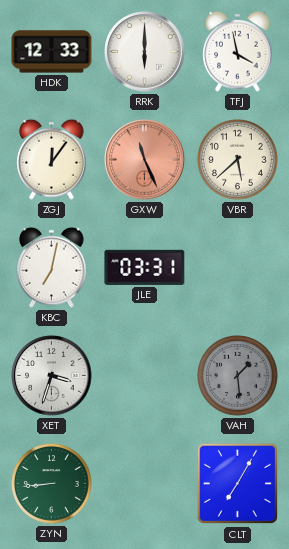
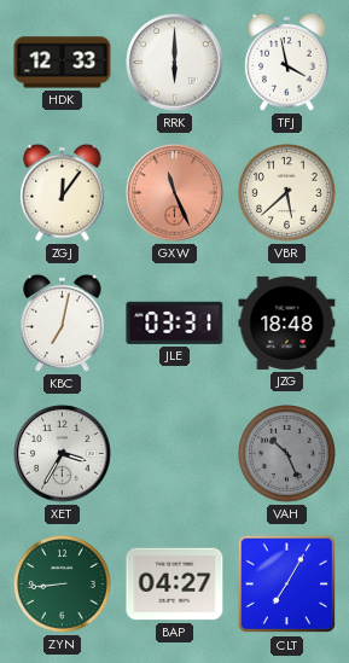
JZG: none -> 18:48 (287, 322)
XET: 3:33 -> 3:35 (63, 454)
VAH: 1:29 -> 10:26 (287, 454)
BAP: none -> 04:27 (175, 585)
